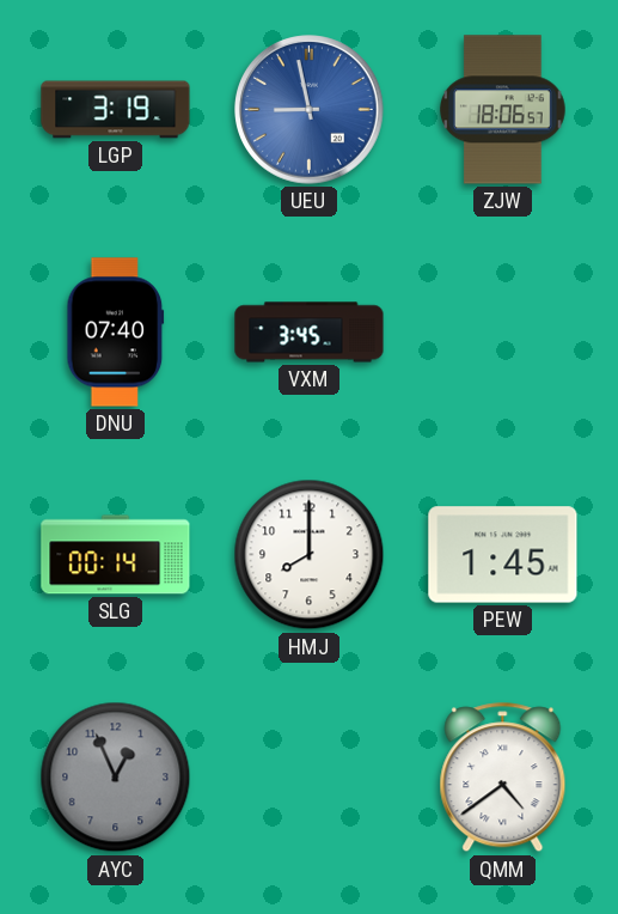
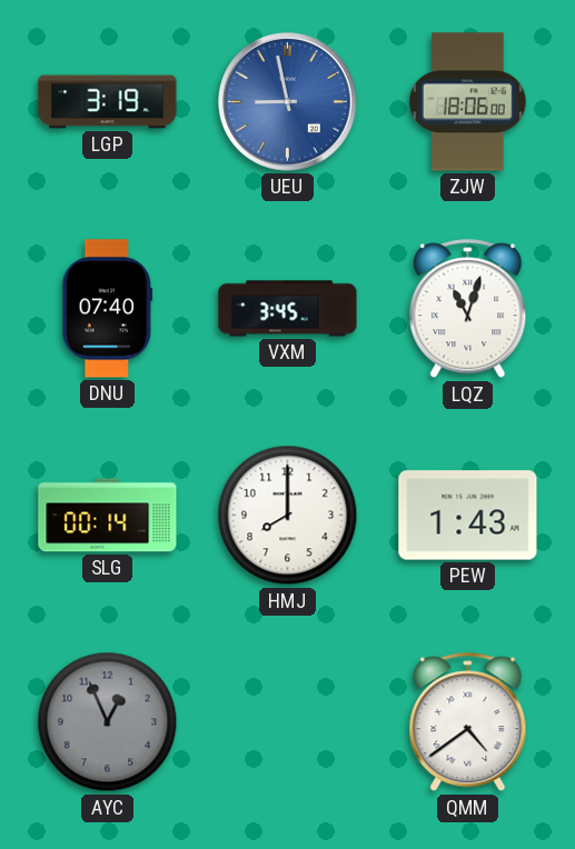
ZJW: 18:06:57 -> 18:06:00 (468, 102)
LQZ: none -> 11:03 (468, 309)
PEW: 1:45 -> 1:43 (468, 516)
